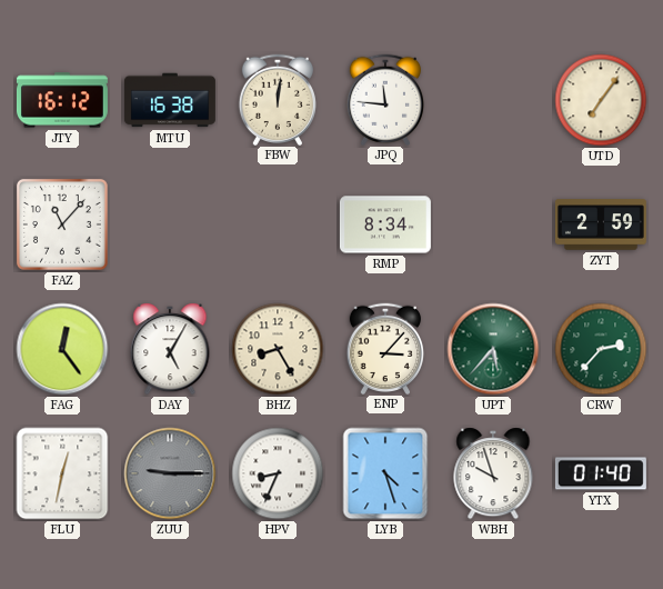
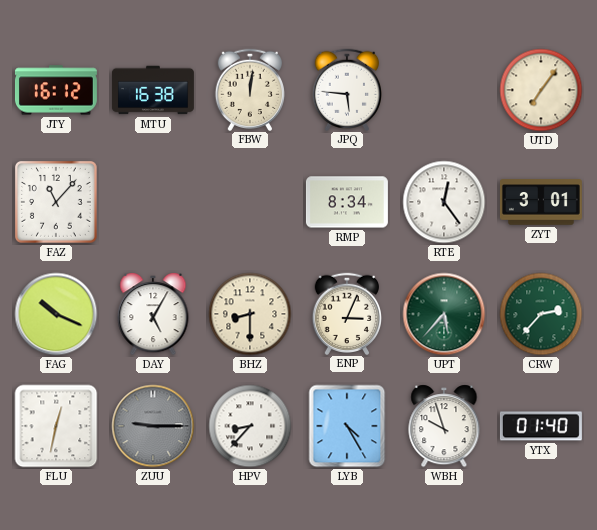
JPQ: 11:46 -> 5:46 (346, 89)
RTE: none -> 12:24 (444, 202)
ZYT: 2:59 -> 3:01 (541, 202)
FAG: 12:24 -> 10:19 (56, 314)
BHZ: 8:25 -> 8:30 (250, 314)
ENP: 3:07 -> 3:04 (346, 313)
HPV: 8:34 -> 8:37 (250, 426)
LYB: 4:27 -> 4:25 (347, 426)
